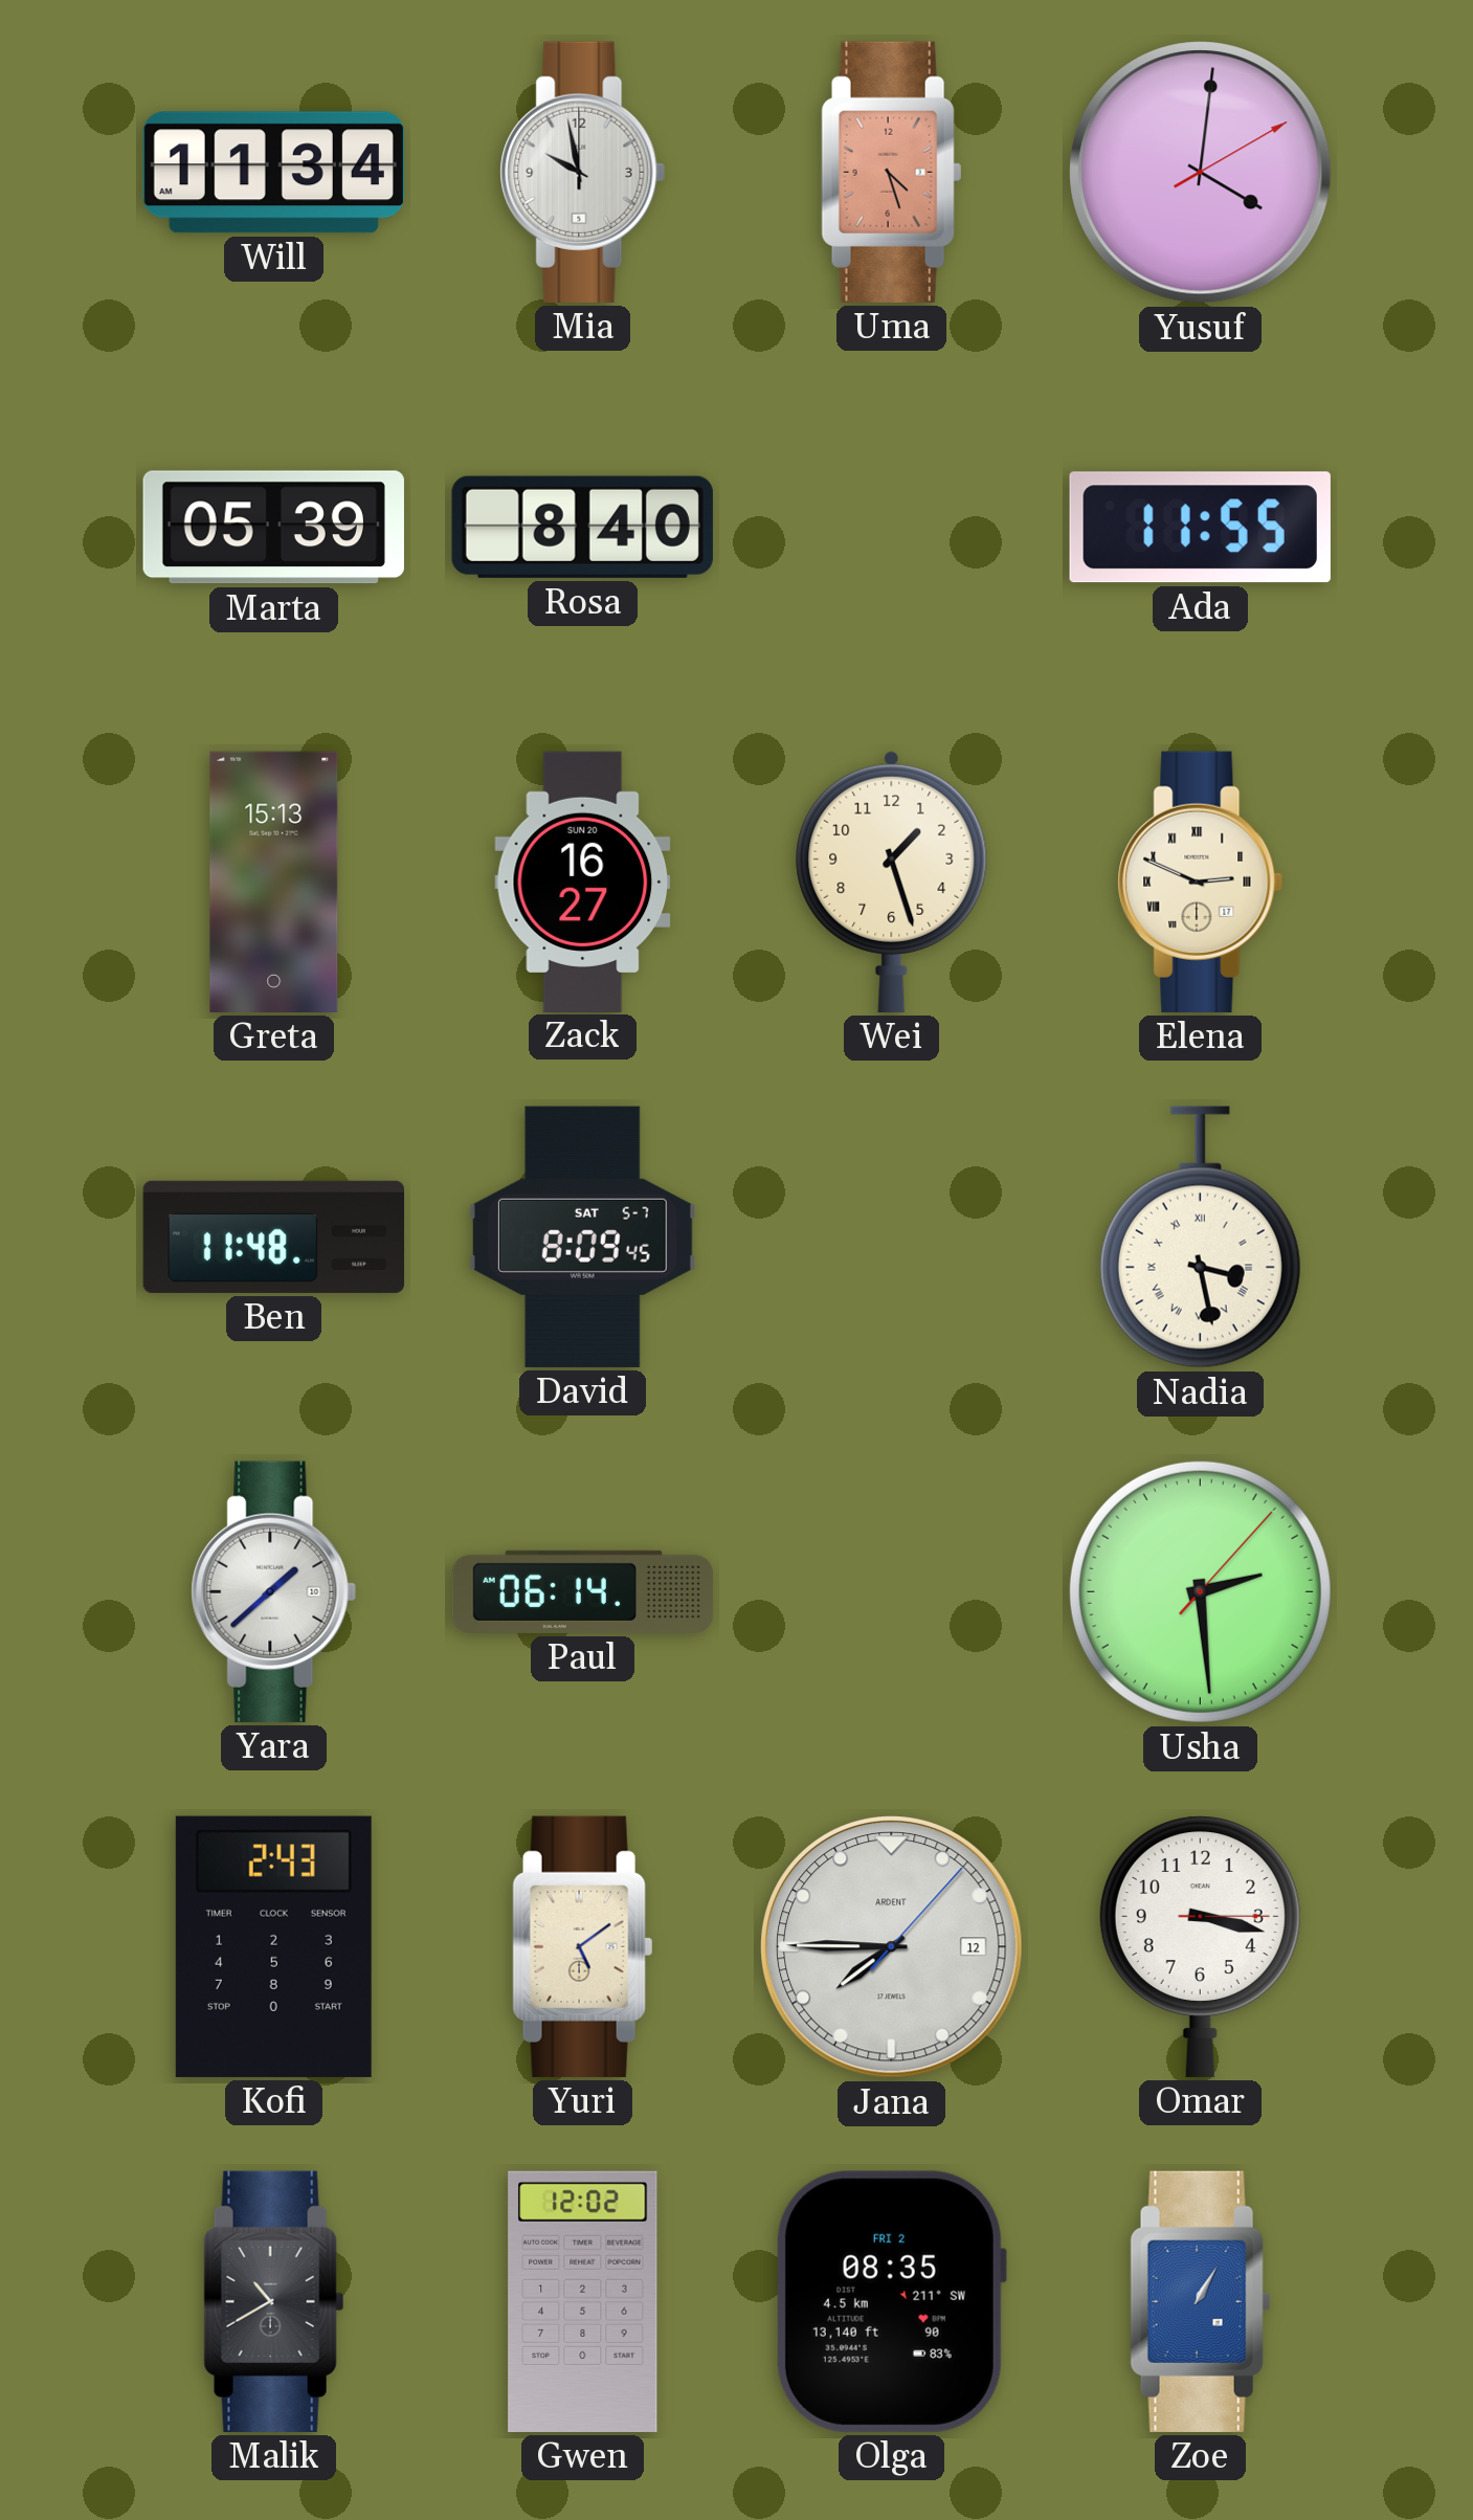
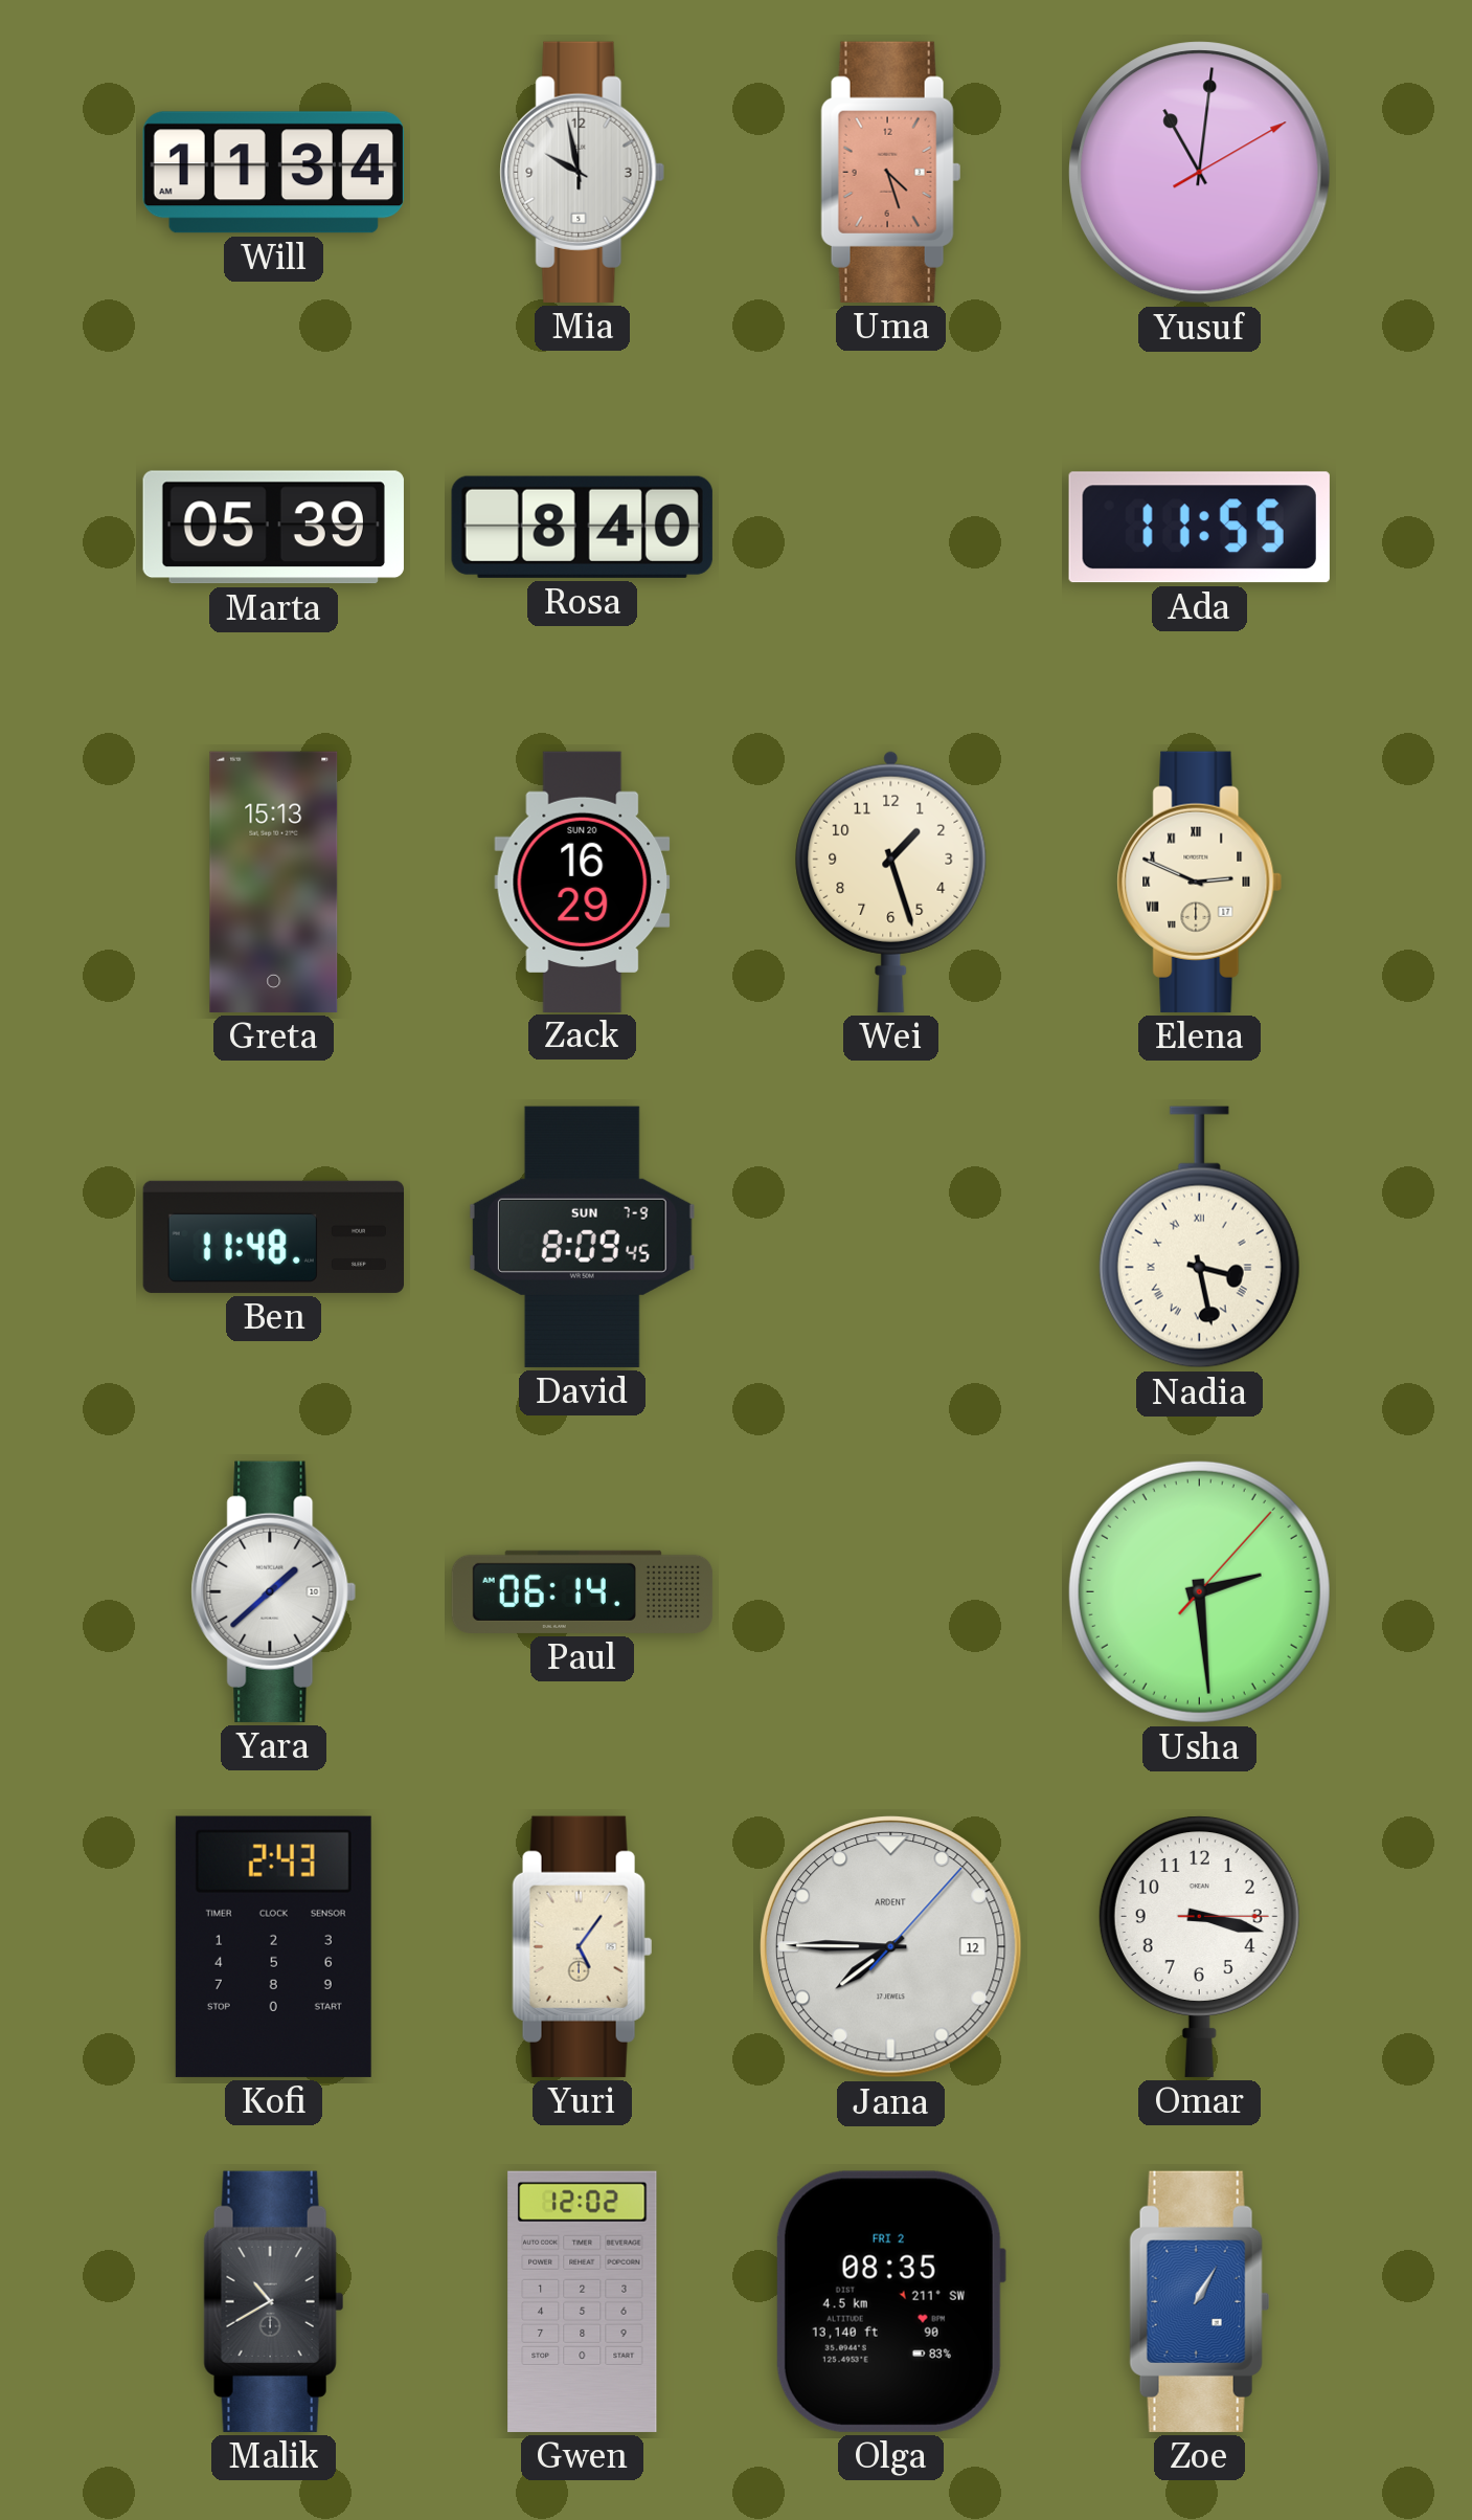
Yusuf: 4:01 -> 11:01 (1200, 173)
Zack: 16:27 -> 16:29 (583, 882)
David date: SAT 5-7 -> SUN 7-9 (582, 1236)
Yuri: 5:09 -> 5:06 (583, 1946)
